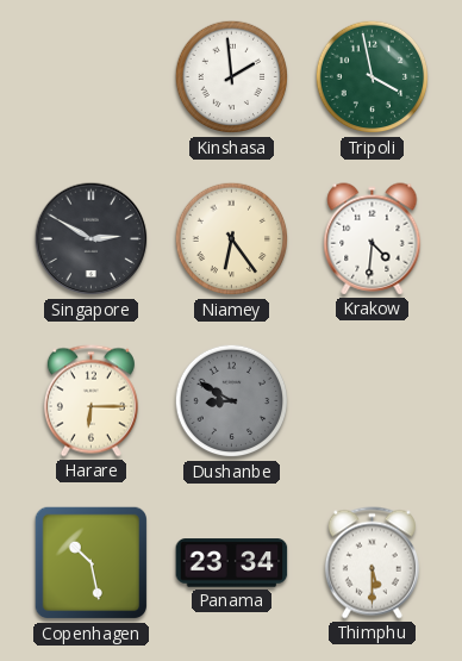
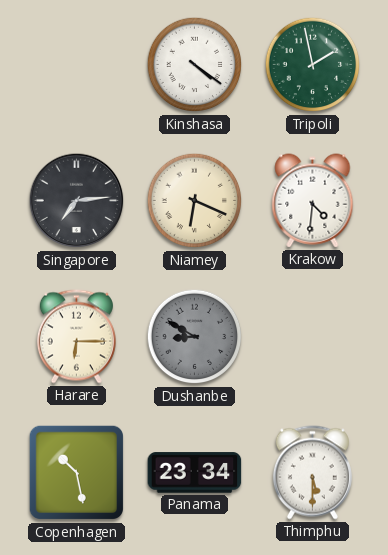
Kinshasa: 1:59 -> 4:21 (195, 65)
Tripoli: 3:58 -> 1:58 (313, 65)
Singapore: 2:50 -> 7:14 (77, 201)
Niamey: 6:24 -> 6:19 (195, 201)
